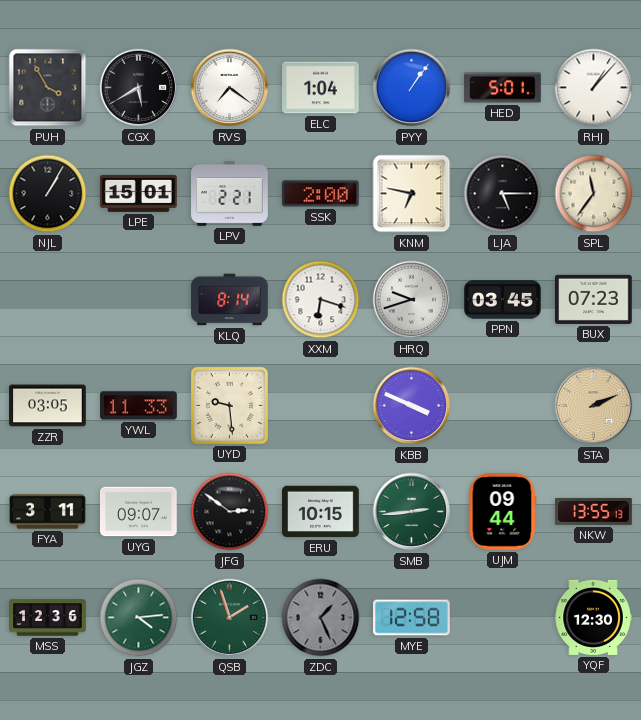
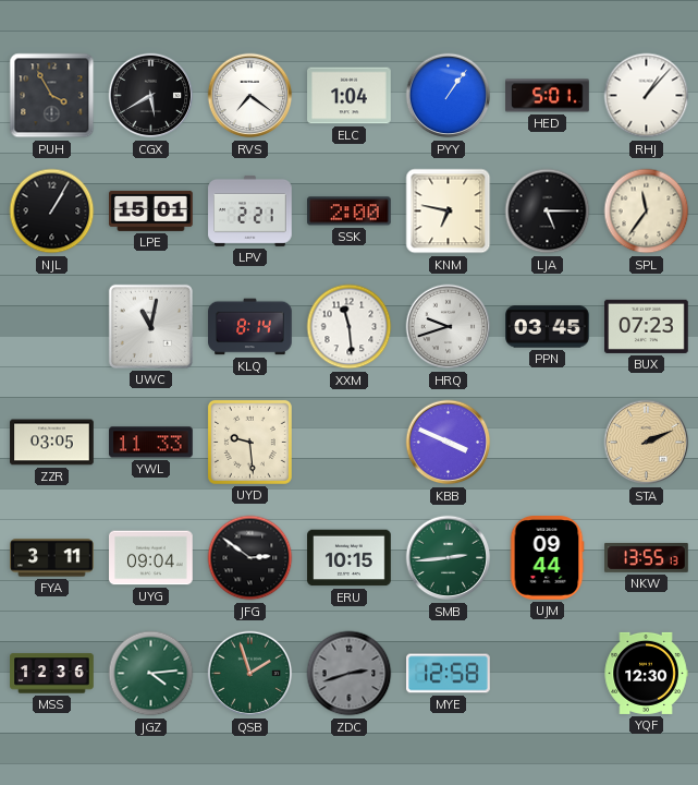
UWC: none -> 11:02 (150, 326)
XXM: 6:18 -> 11:29 (350, 327)
UYG: 09:07 -> 09:04 (151, 558)
ZDC: 1:26 -> 2:42 (350, 674)
